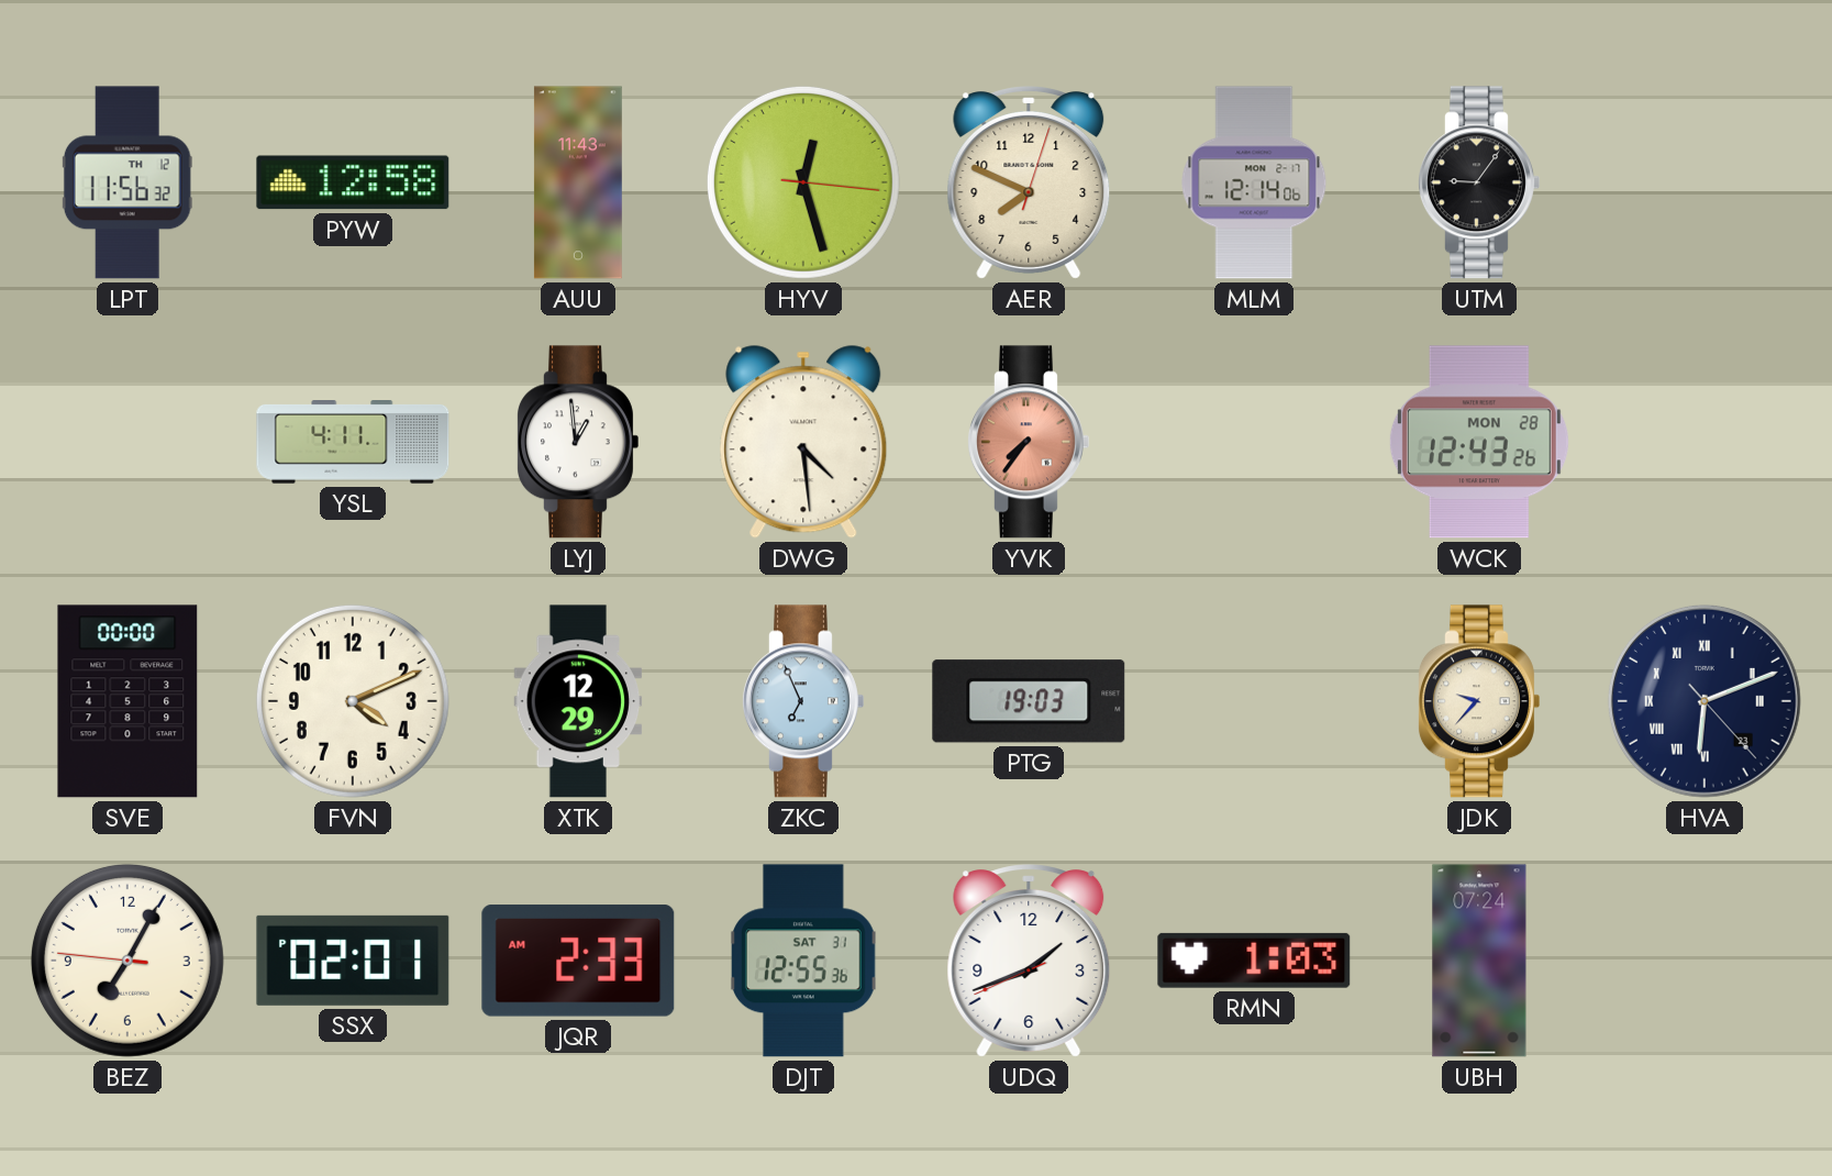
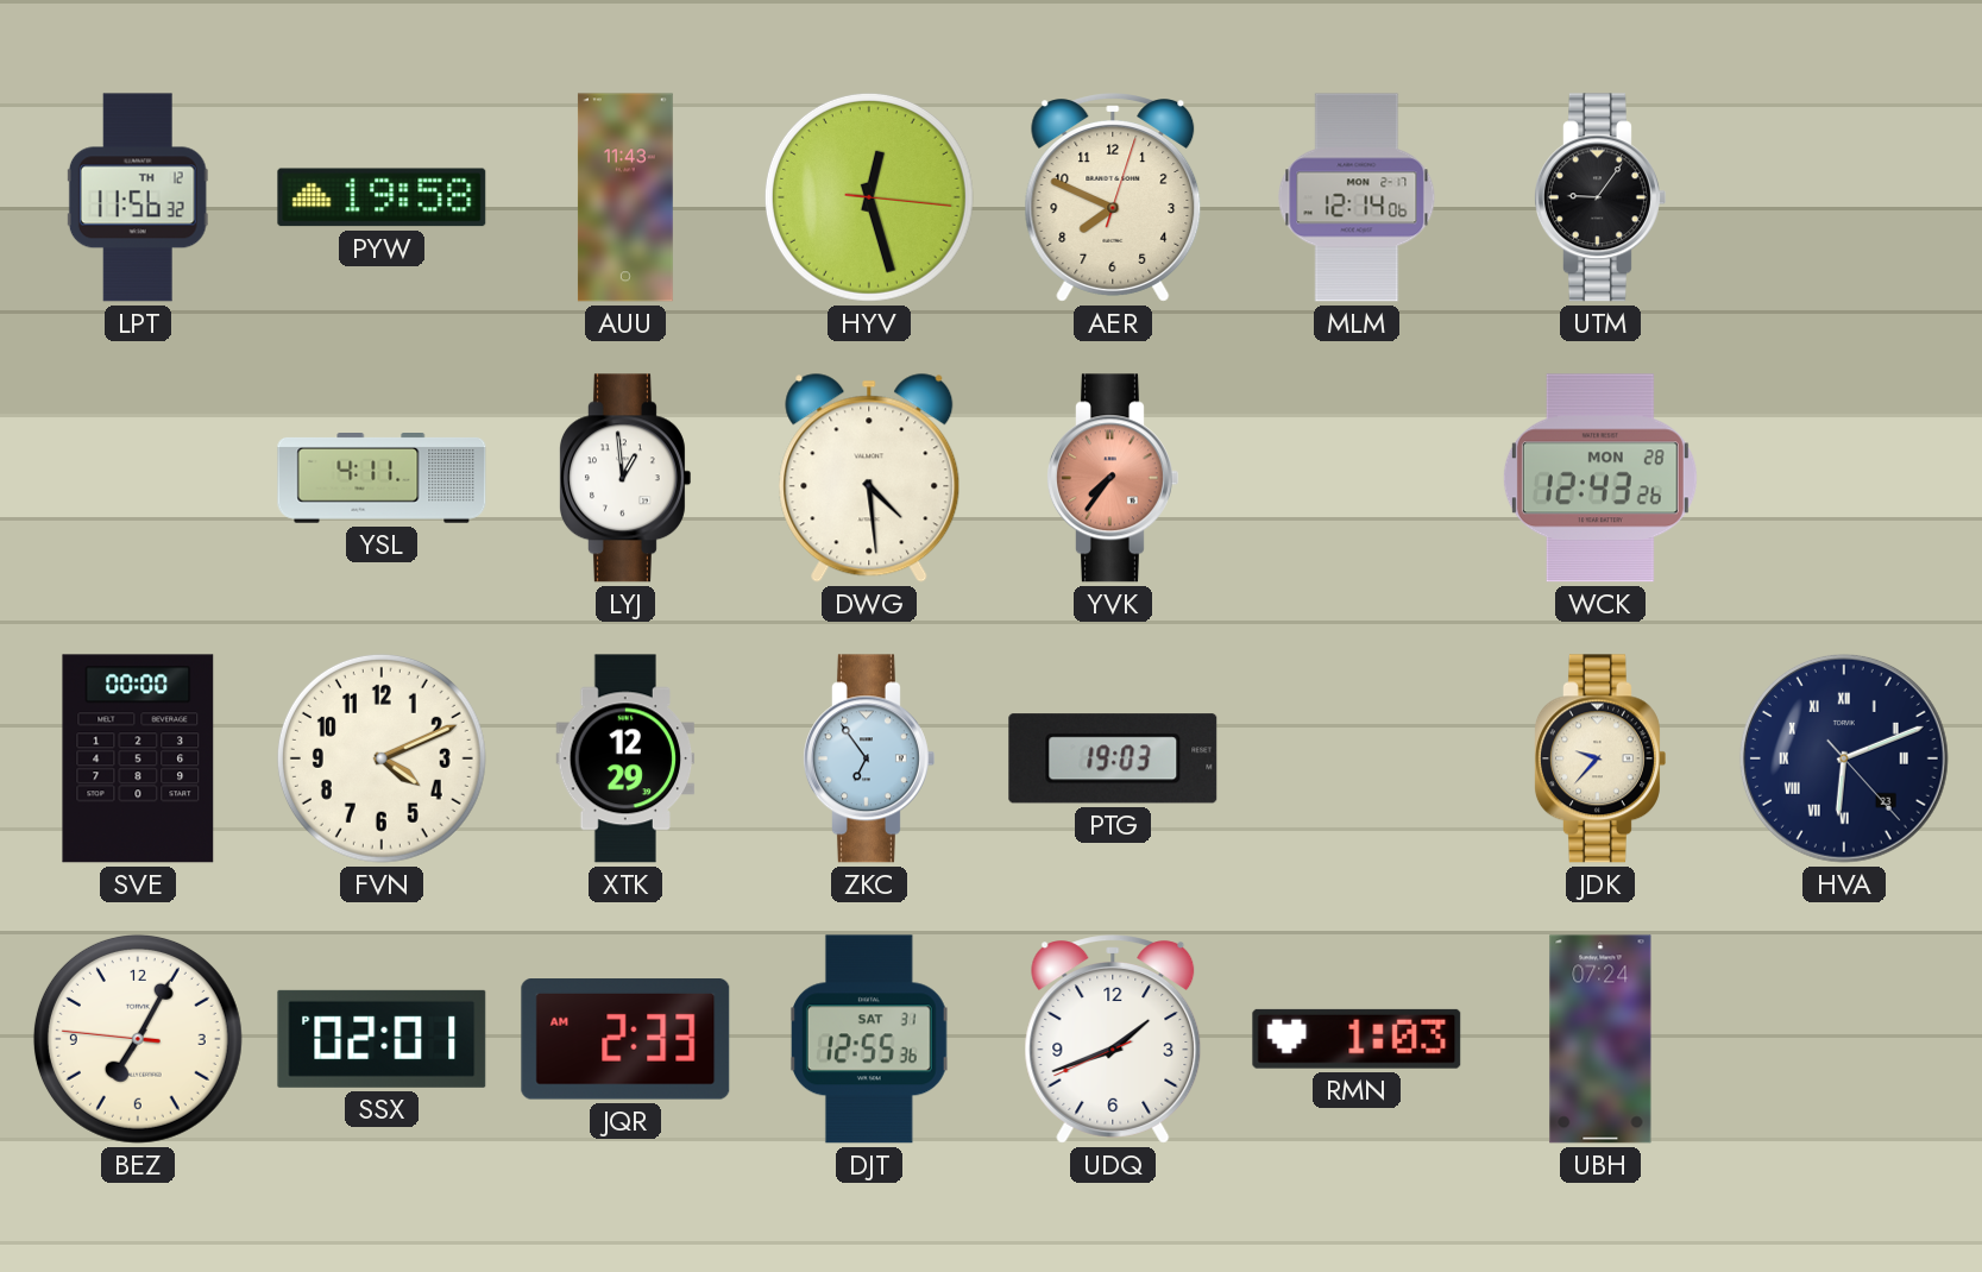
PYW: 12:58 -> 19:58 (382, 197)
ZKC: 6:56 -> 6:54 (868, 758)
